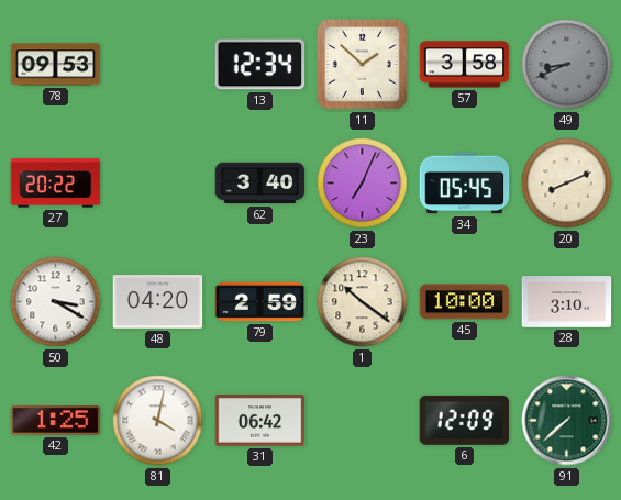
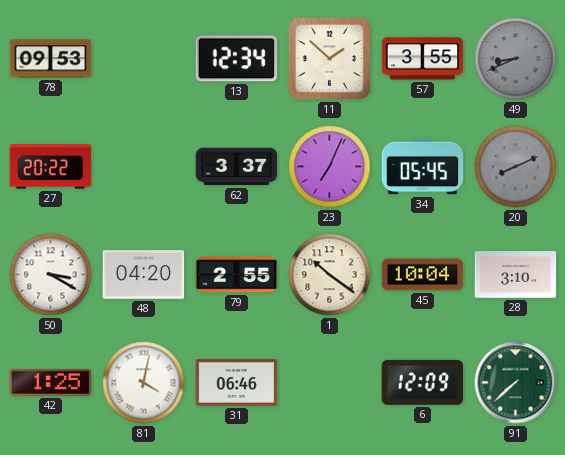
57: 3:58 -> 3:55 (423, 59)
62: 3:40 -> 3:37 (237, 167)
20 dial: cream -> grey (516, 167)
79: 2:59 -> 2:55 (237, 275)
45: 10:00 -> 10:04 (423, 275)
31: 06:42 -> 06:46 (237, 383)
